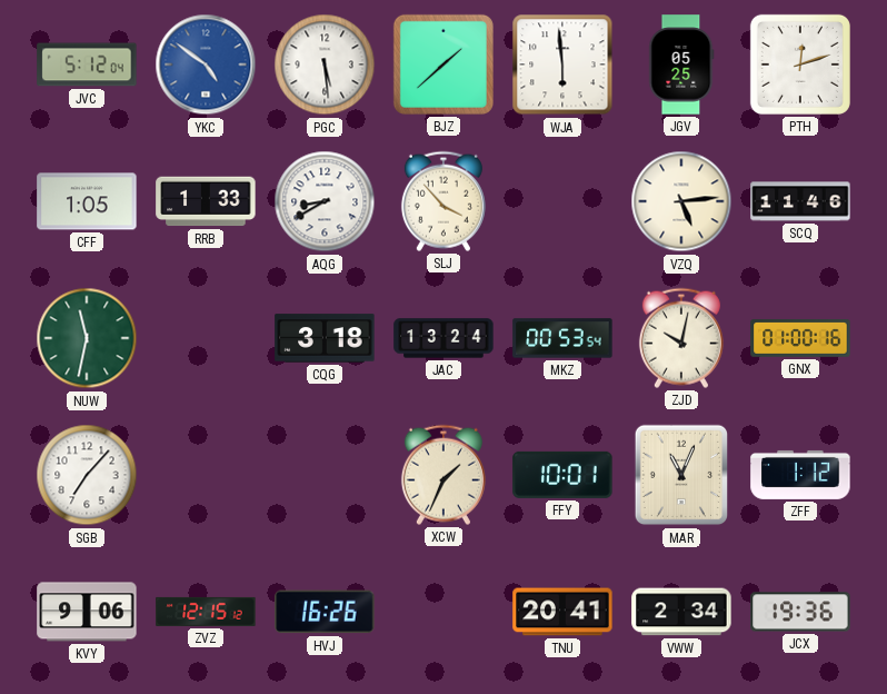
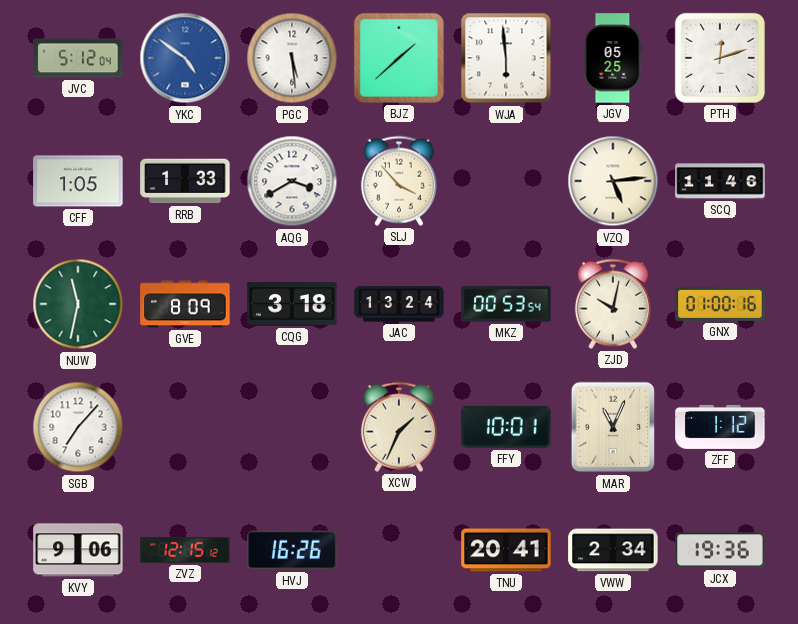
AQG: 8:40 -> 3:40 (292, 181)
GVE: none -> 8:09 (185, 304)
